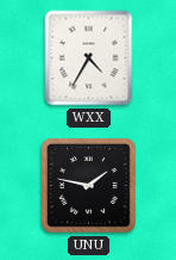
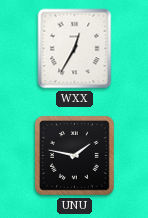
WXX: 4:35 -> 12:35 (75, 49)
